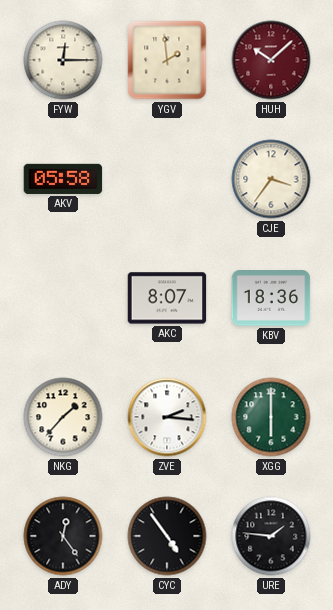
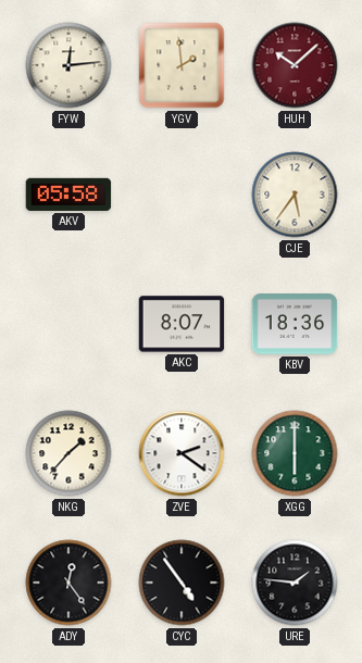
FYW: 12:15 -> 12:14 (68, 65)
CJE: 3:36 -> 5:36 (295, 195)
ZVE: 2:16 -> 2:21 (182, 453)
